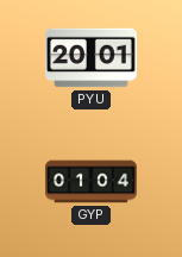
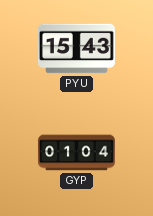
PYU: 20:01 -> 15:43 (76, 49)
